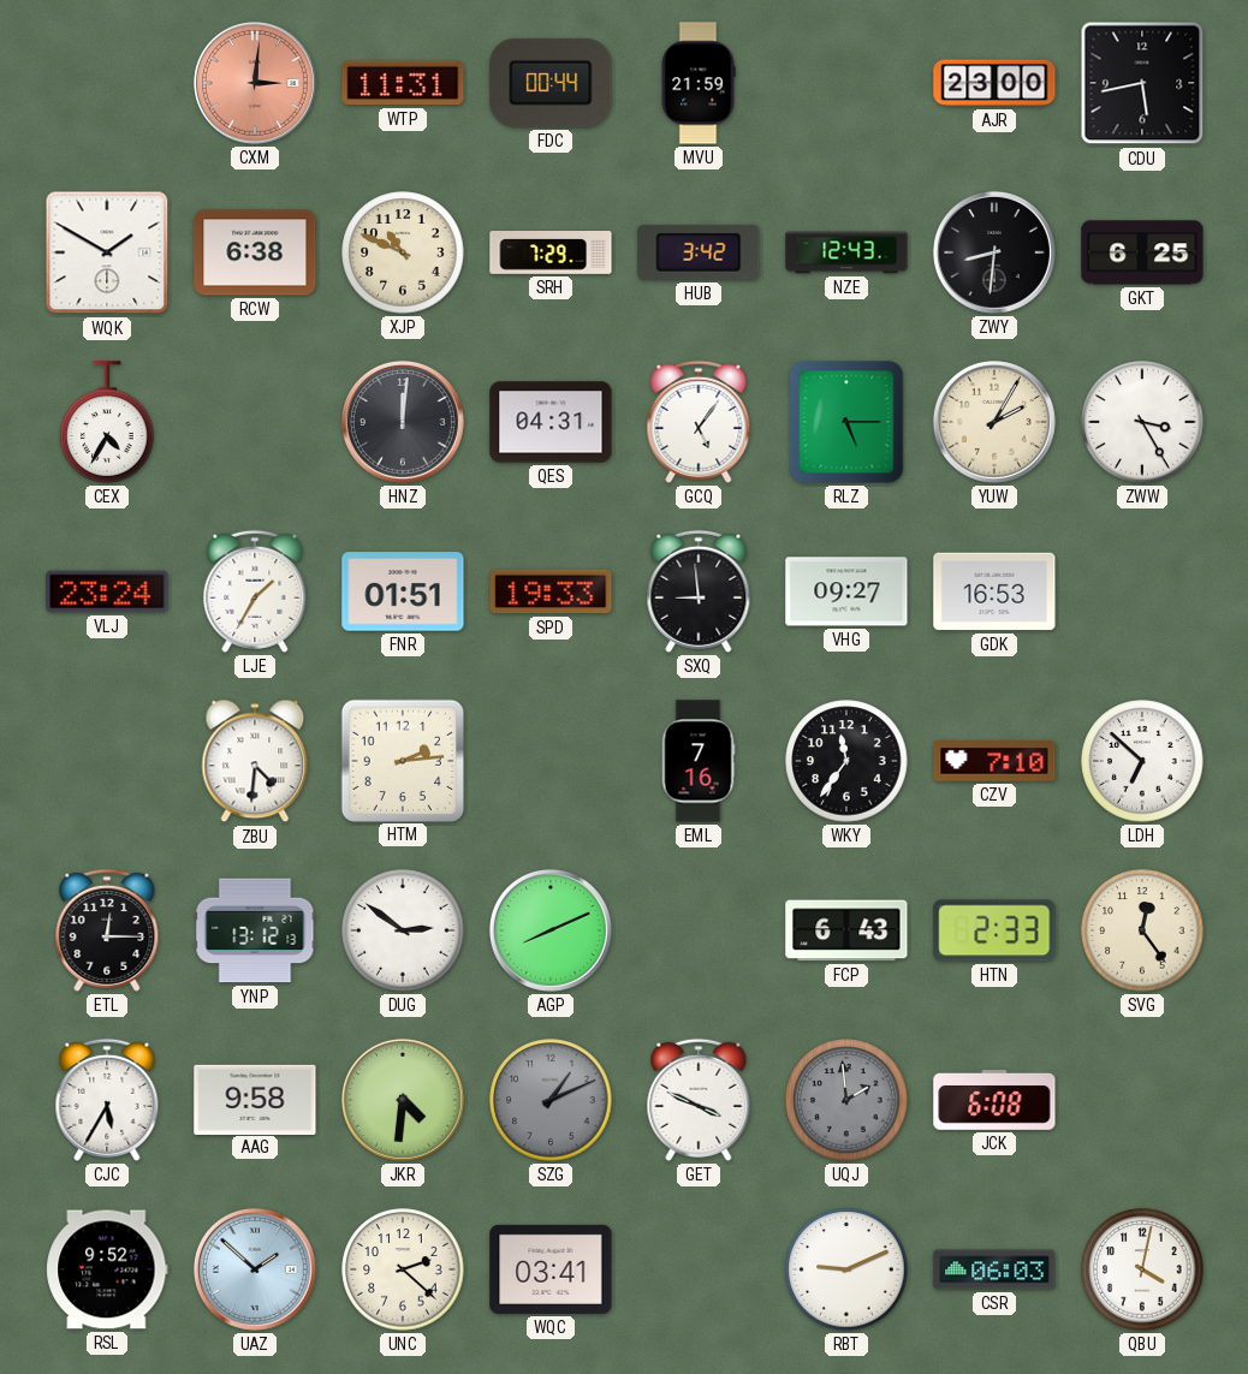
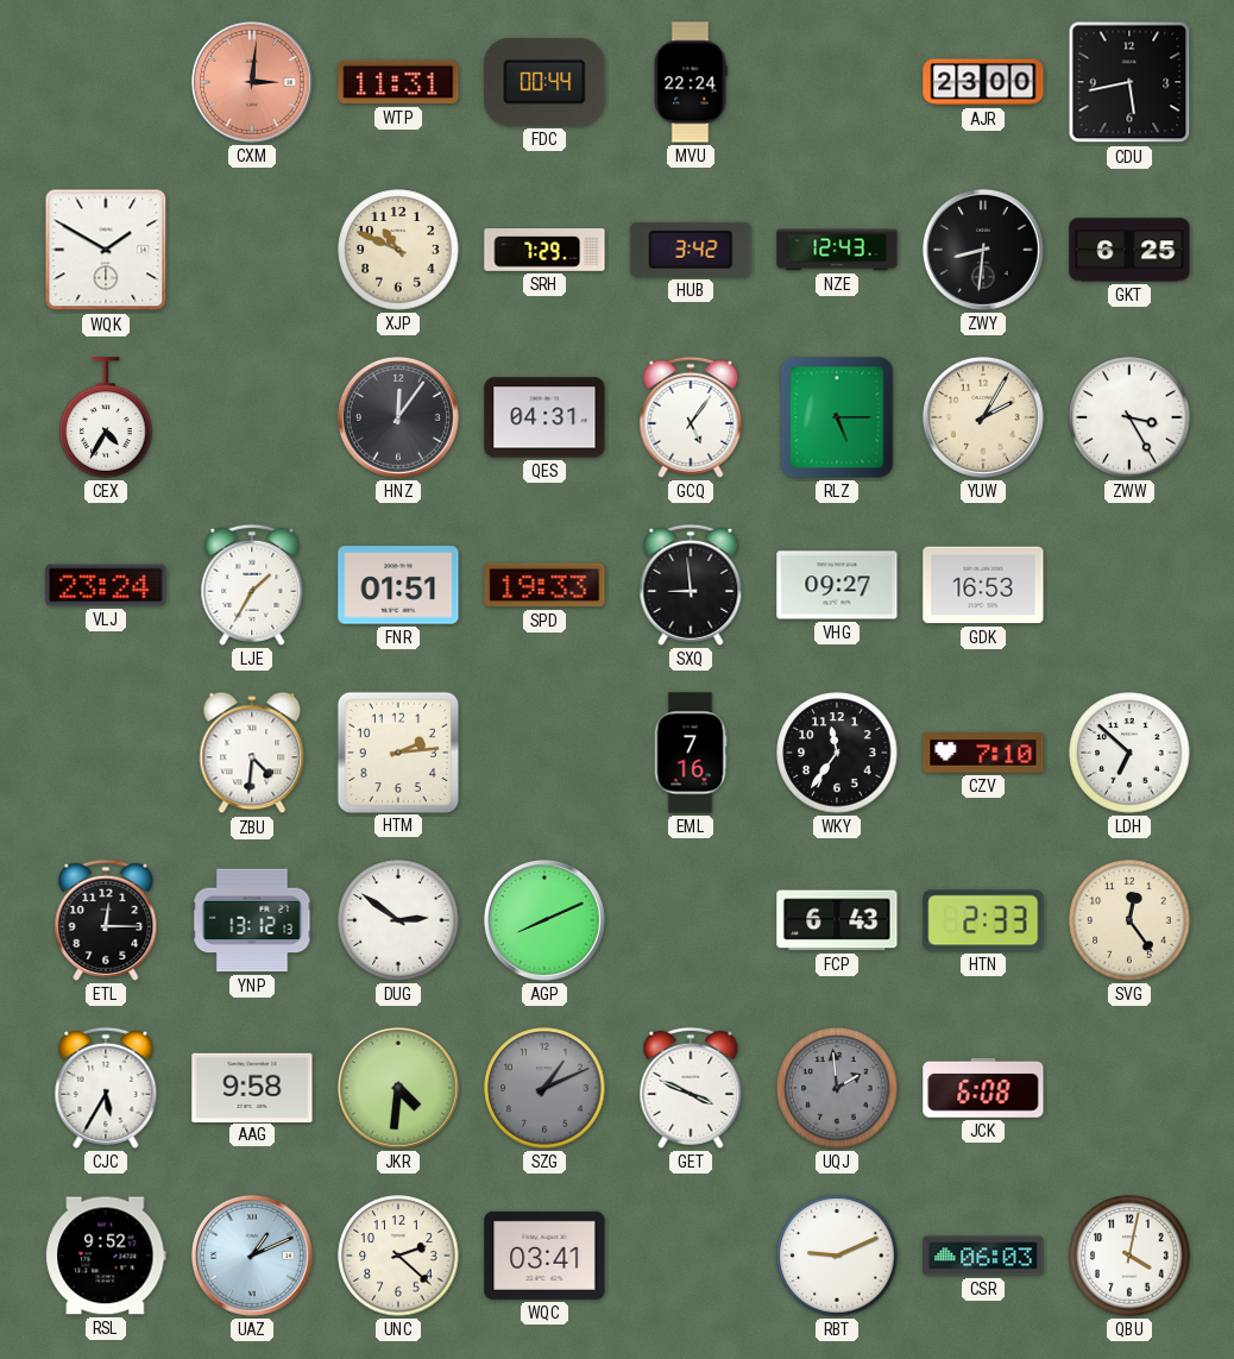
MVU: 21:59 -> 22:24 (691, 82)
RCW: 6:38 -> none (255, 252)
HNZ: 12:01 -> 12:06 (398, 417)
UAZ: 1:52 -> 1:11 (252, 1256)
